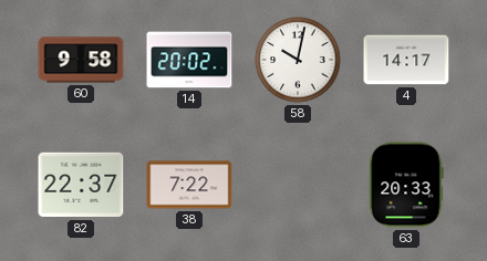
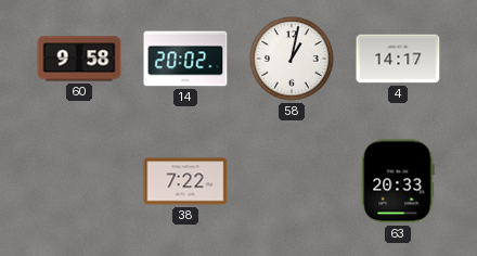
58: 10:02 -> 1:02 (292, 59)
82: 22:37 -> none (81, 185)
